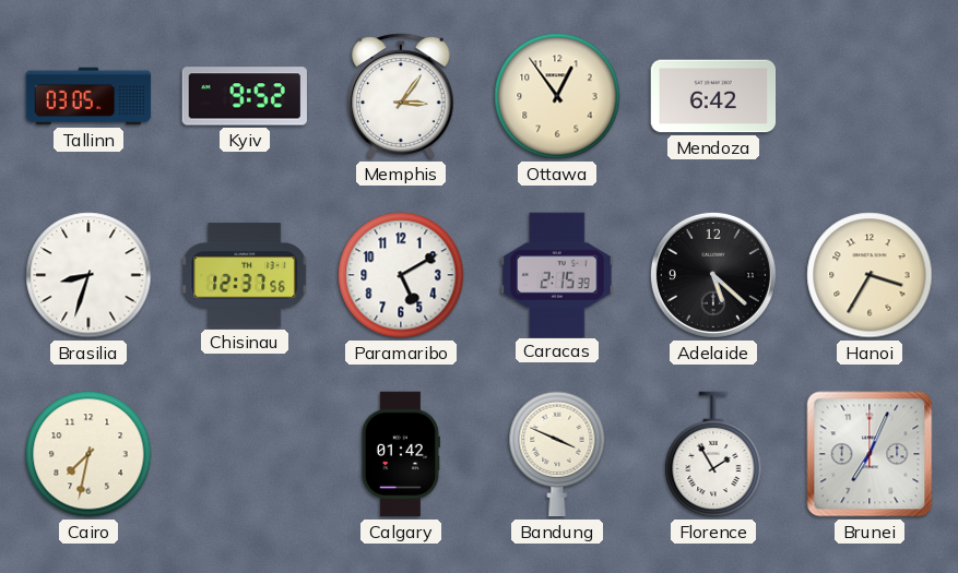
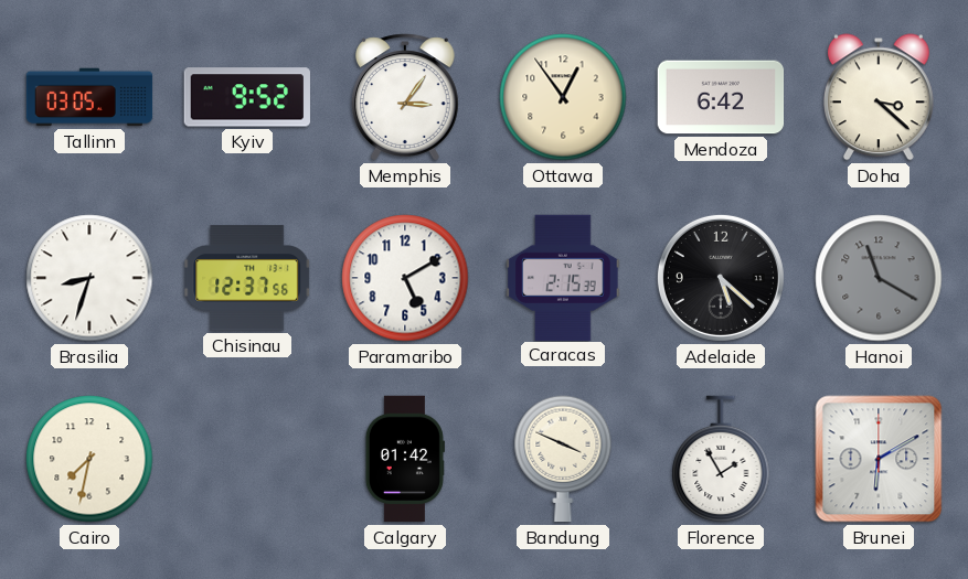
Doha: none -> 3:22 (879, 97)
Hanoi: 3:35 -> 11:20 (879, 278)
Hanoi dial: cream -> grey (879, 278)
Brunei: 7:04 -> 6:10 (879, 459)
